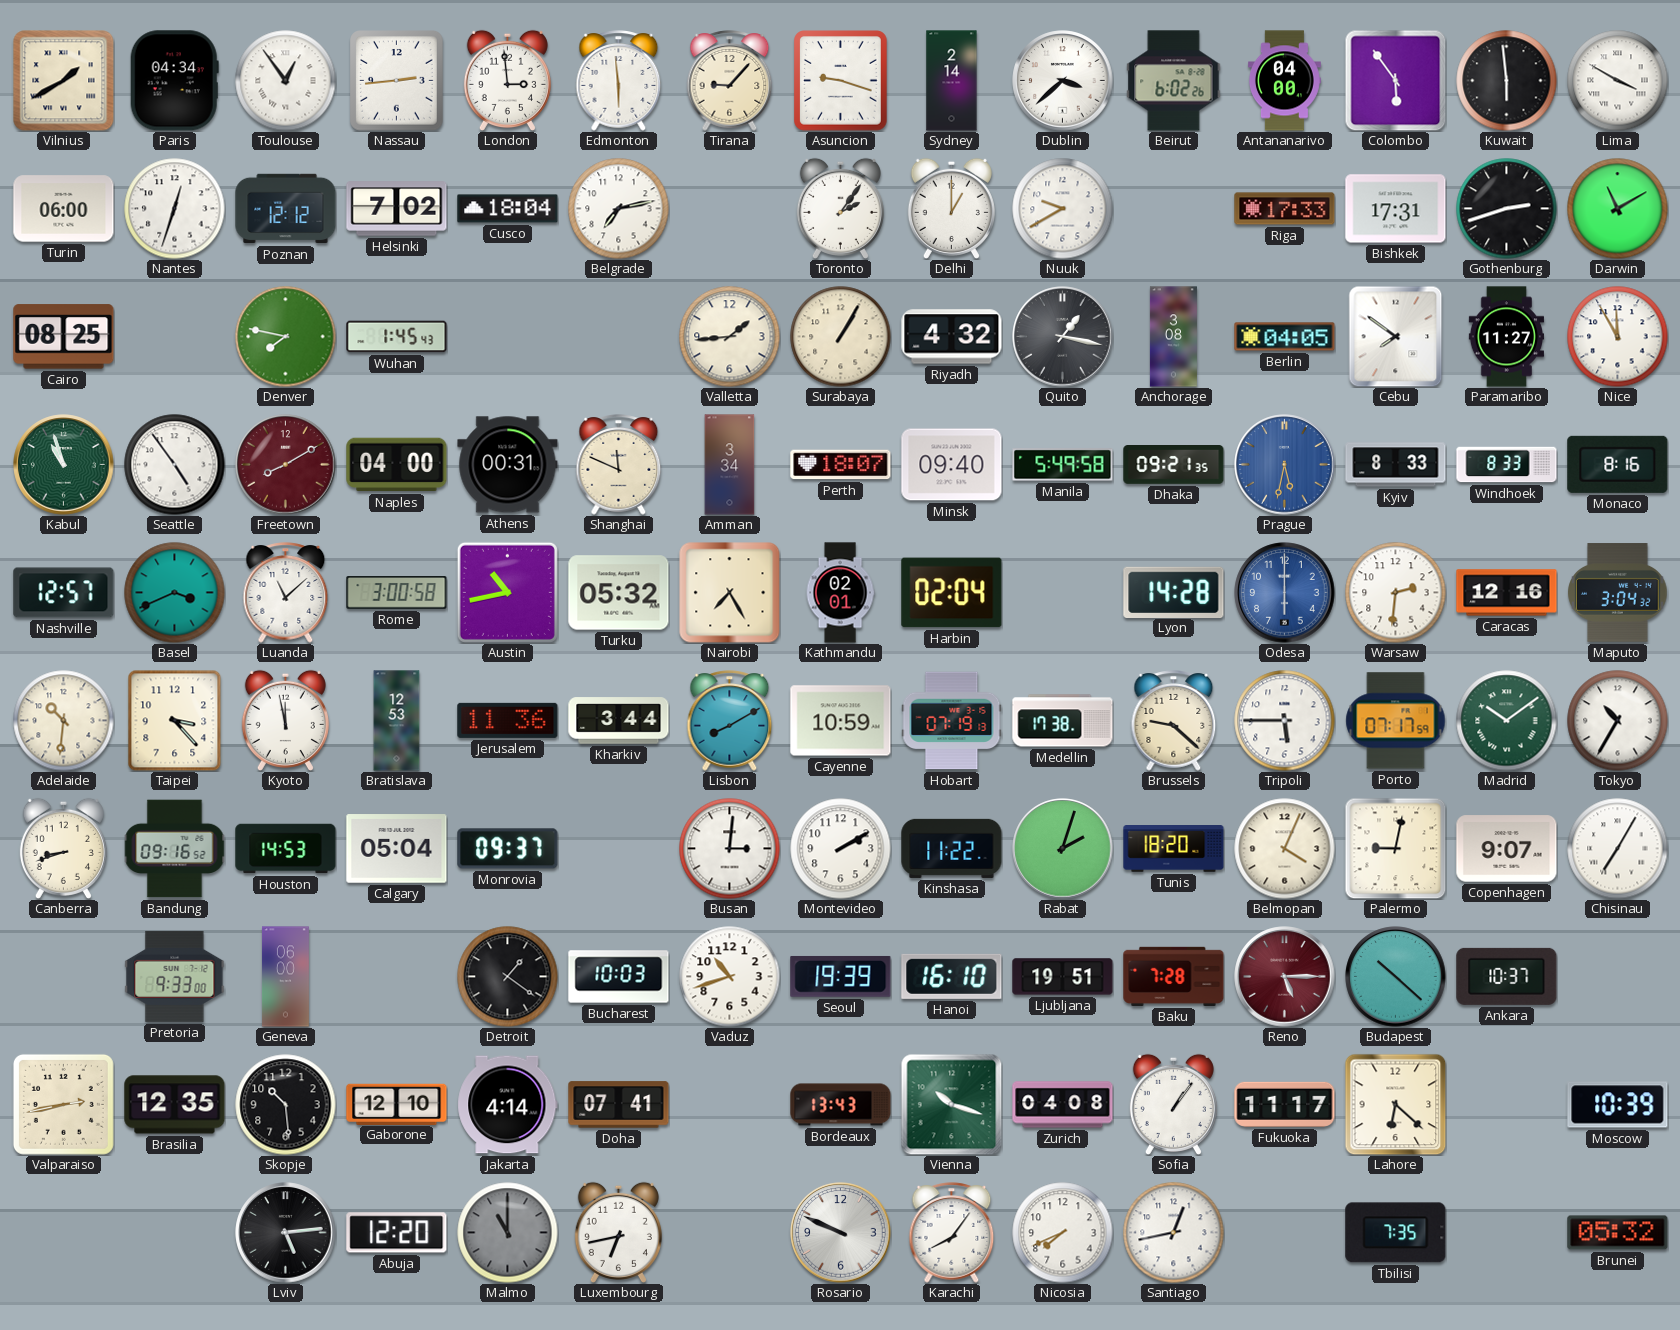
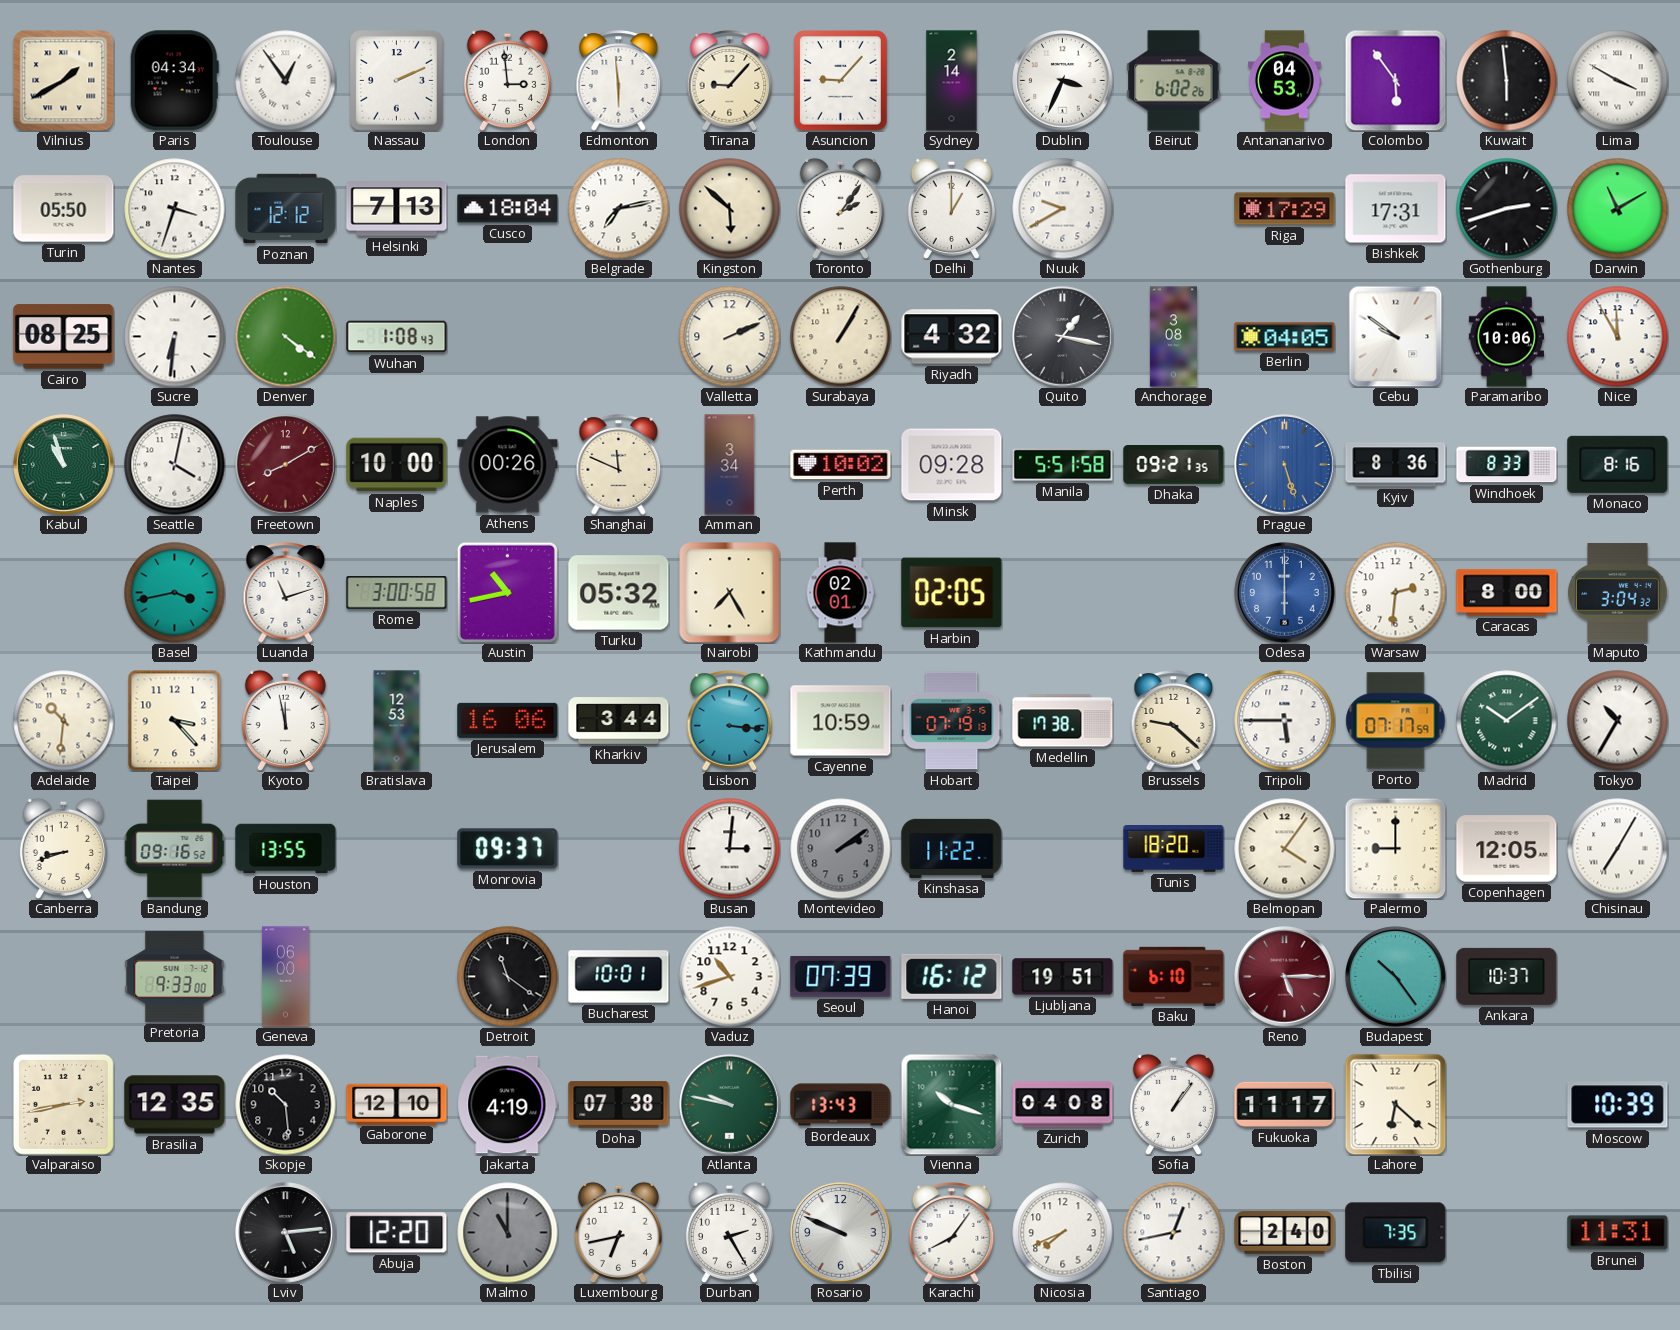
Nassau: 2:44 -> 2:11 (397, 81)
Asuncion: 9:18 -> 9:07 (841, 81)
Dublin: 3:38 -> 3:34 (1063, 81)
Antananarivo: 04:00 -> 04:53 (1284, 81)
Turin: 06:00 -> 05:50 (64, 209)
Nantes: 12:33 -> 3:33 (175, 209)
Helsinki: 7:02 -> 7:13 (397, 209)
Kingston: none -> 5:52 (730, 209)
Riga: 17:33 -> 17:29 (1285, 209)
Sucre: none -> 6:31 (175, 337)
Denver: 7:47 -> 4:21 (286, 337)
Wuhan: 1:45 -> 1:08 (397, 337)
Valletta: 1:44 -> 2:11 (730, 337)
Cebu: 7:51 -> 9:51 (1396, 336)
Paramaribo: 11:27 -> 10:06 (1506, 337)
Seattle: 4:54 -> 4:02 (175, 465)
Naples: 04:00 -> 10:00 (397, 465)
Athens: 00:31 -> 00:26 (508, 465)
Perth: 18:07 -> 10:02 (841, 465)
Minsk: 09:40 -> 09:28 (952, 465)
Manila: 5:49 -> 5:51 (1063, 465)
Prague: 5:32 -> 5:27 (1285, 465)
Kyiv: 8:33 -> 8:36 (1396, 465)
Nashville: 12:57 -> none (64, 593)
Basel: 3:41 -> 3:43 (175, 593)
Luanda: 11:08 -> 11:12 (286, 593)
Harbin: 02:04 -> 02:05 (952, 593)
Lyon: 14:28 -> none (1174, 592)
Caracas: 12:16 -> 8:00 (1507, 593)
Jerusalem: 11:36 -> 16:06 (508, 720)
Lisbon: 8:10 -> 3:16 (730, 721)
Houston: 14:53 -> 13:55 (286, 849)
Calgary: 05:04 -> none (397, 849)
Montevideo: 2:10 -> 2:09 (841, 849)
Montevideo dial: white -> grey (841, 849)
Rabat: 2:03 -> none (1063, 849)
Belmopan: 4:04 -> 4:06 (1285, 849)
Palermo: 9:02 -> 9:00 (1395, 848)
Copenhagen: 9:07 -> 12:05 (1507, 849)
Detroit: 1:21 -> 11:21 (508, 977)
Bucharest: 10:03 -> 10:01 (619, 977)
Seoul: 19:39 -> 07:39 (841, 976)
Hanoi: 16:10 -> 16:12 (952, 976)
Baku: 7:28 -> 6:10 (1174, 976)
Budapest: 10:22 -> 10:24 (1396, 977)
Jakarta: 4:14 -> 4:19 (508, 1105)
Doha: 07:41 -> 07:38 (619, 1105)
Atlanta: none -> 9:47 (730, 1105)
Durban: none -> 2:25 (729, 1232)
Boston: none -> 2:40 (1285, 1233)
Brunei: 05:32 -> 11:31 (1618, 1233)
